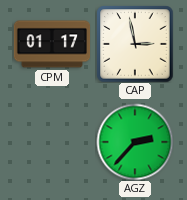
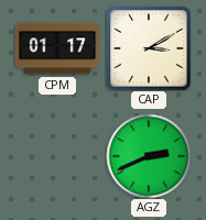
CAP: 2:58 -> 3:10 (149, 48)
AGZ: 2:37 -> 2:41 (149, 156)
